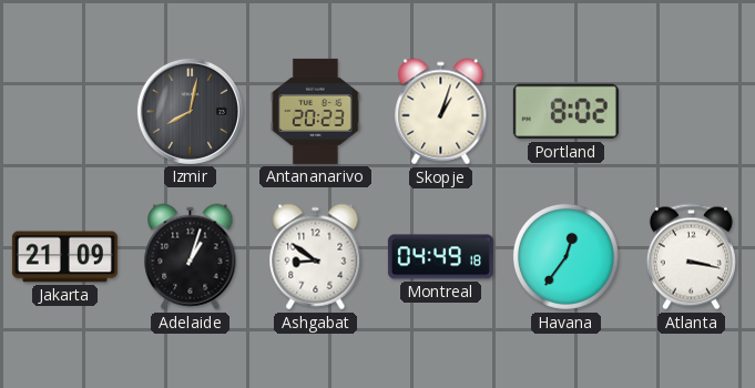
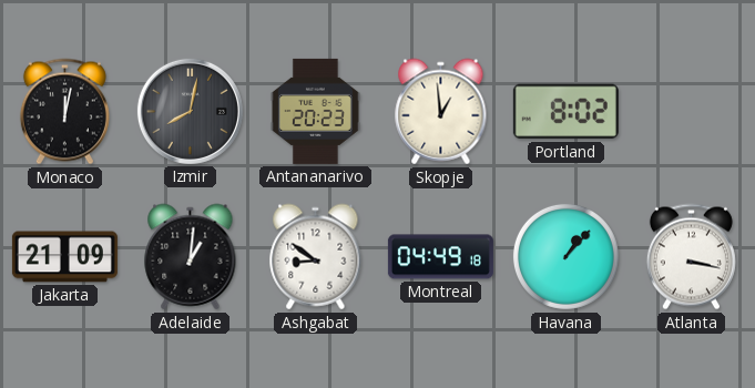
Monaco: none -> 12:02 (64, 112)
Skopje: 1:03 -> 12:59 (441, 112)
Adelaide: 1:03 -> 1:01 (191, 257)
Havana: 12:36 -> 1:07 (565, 256)
